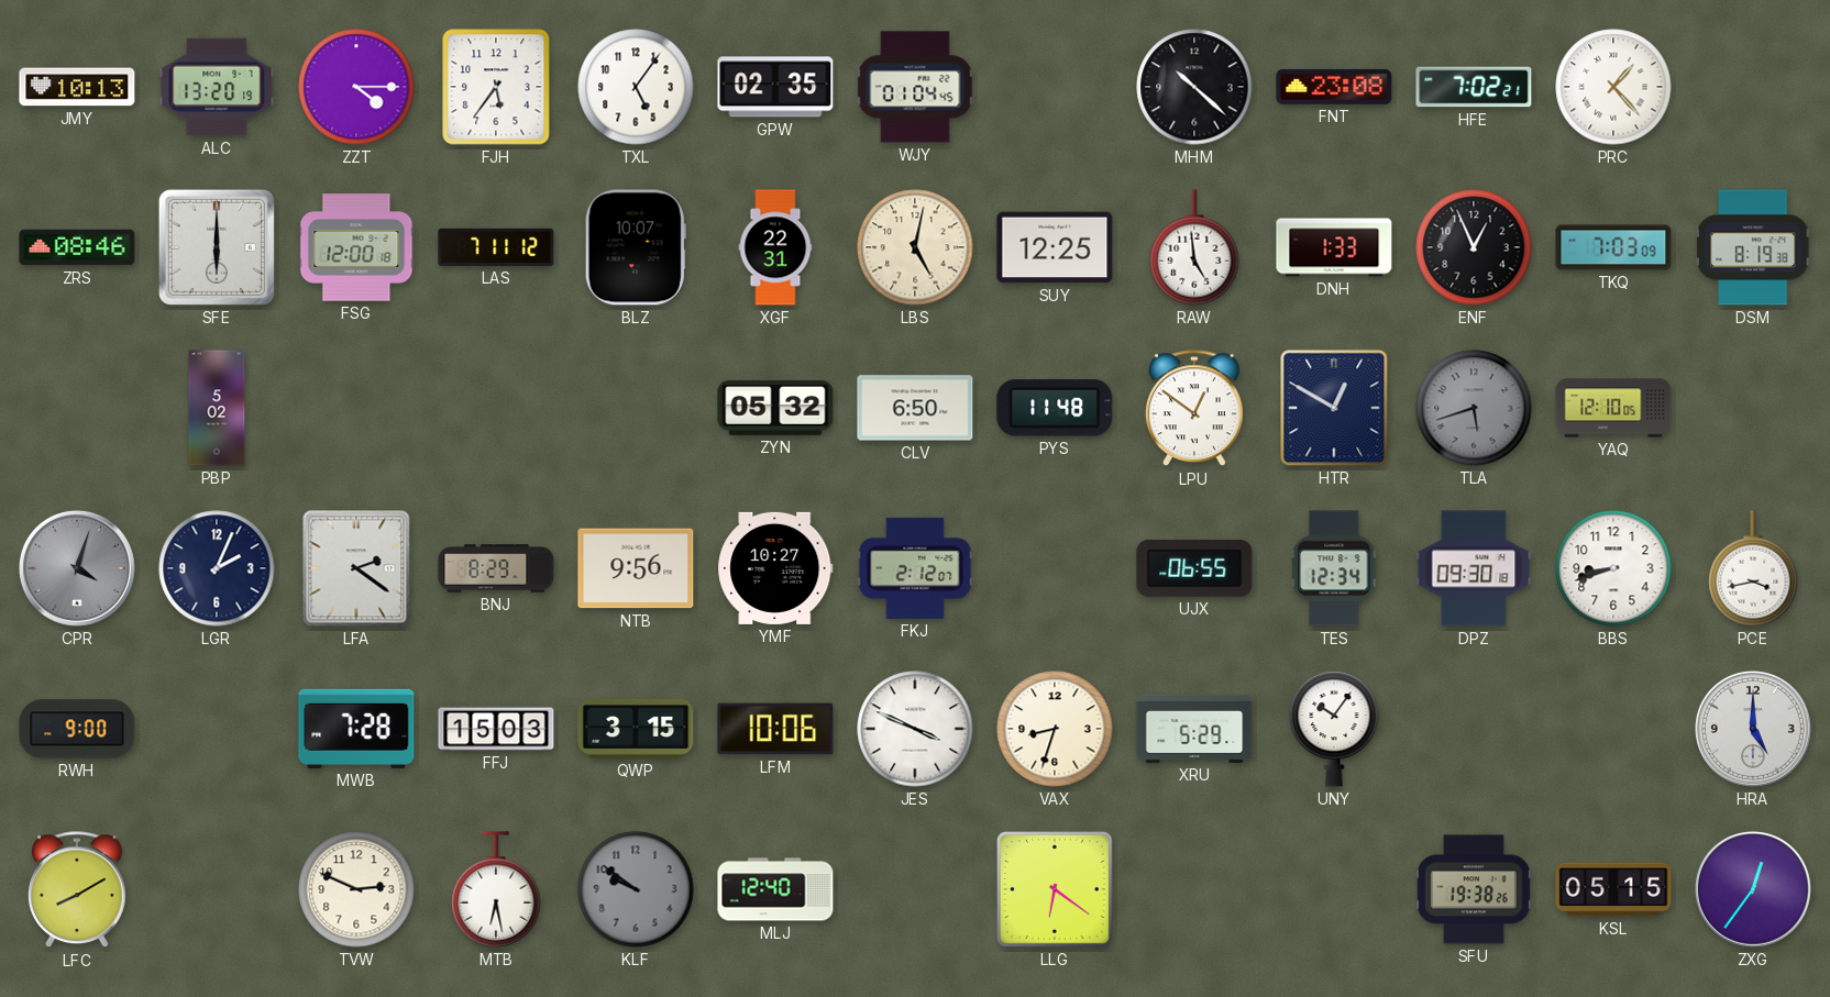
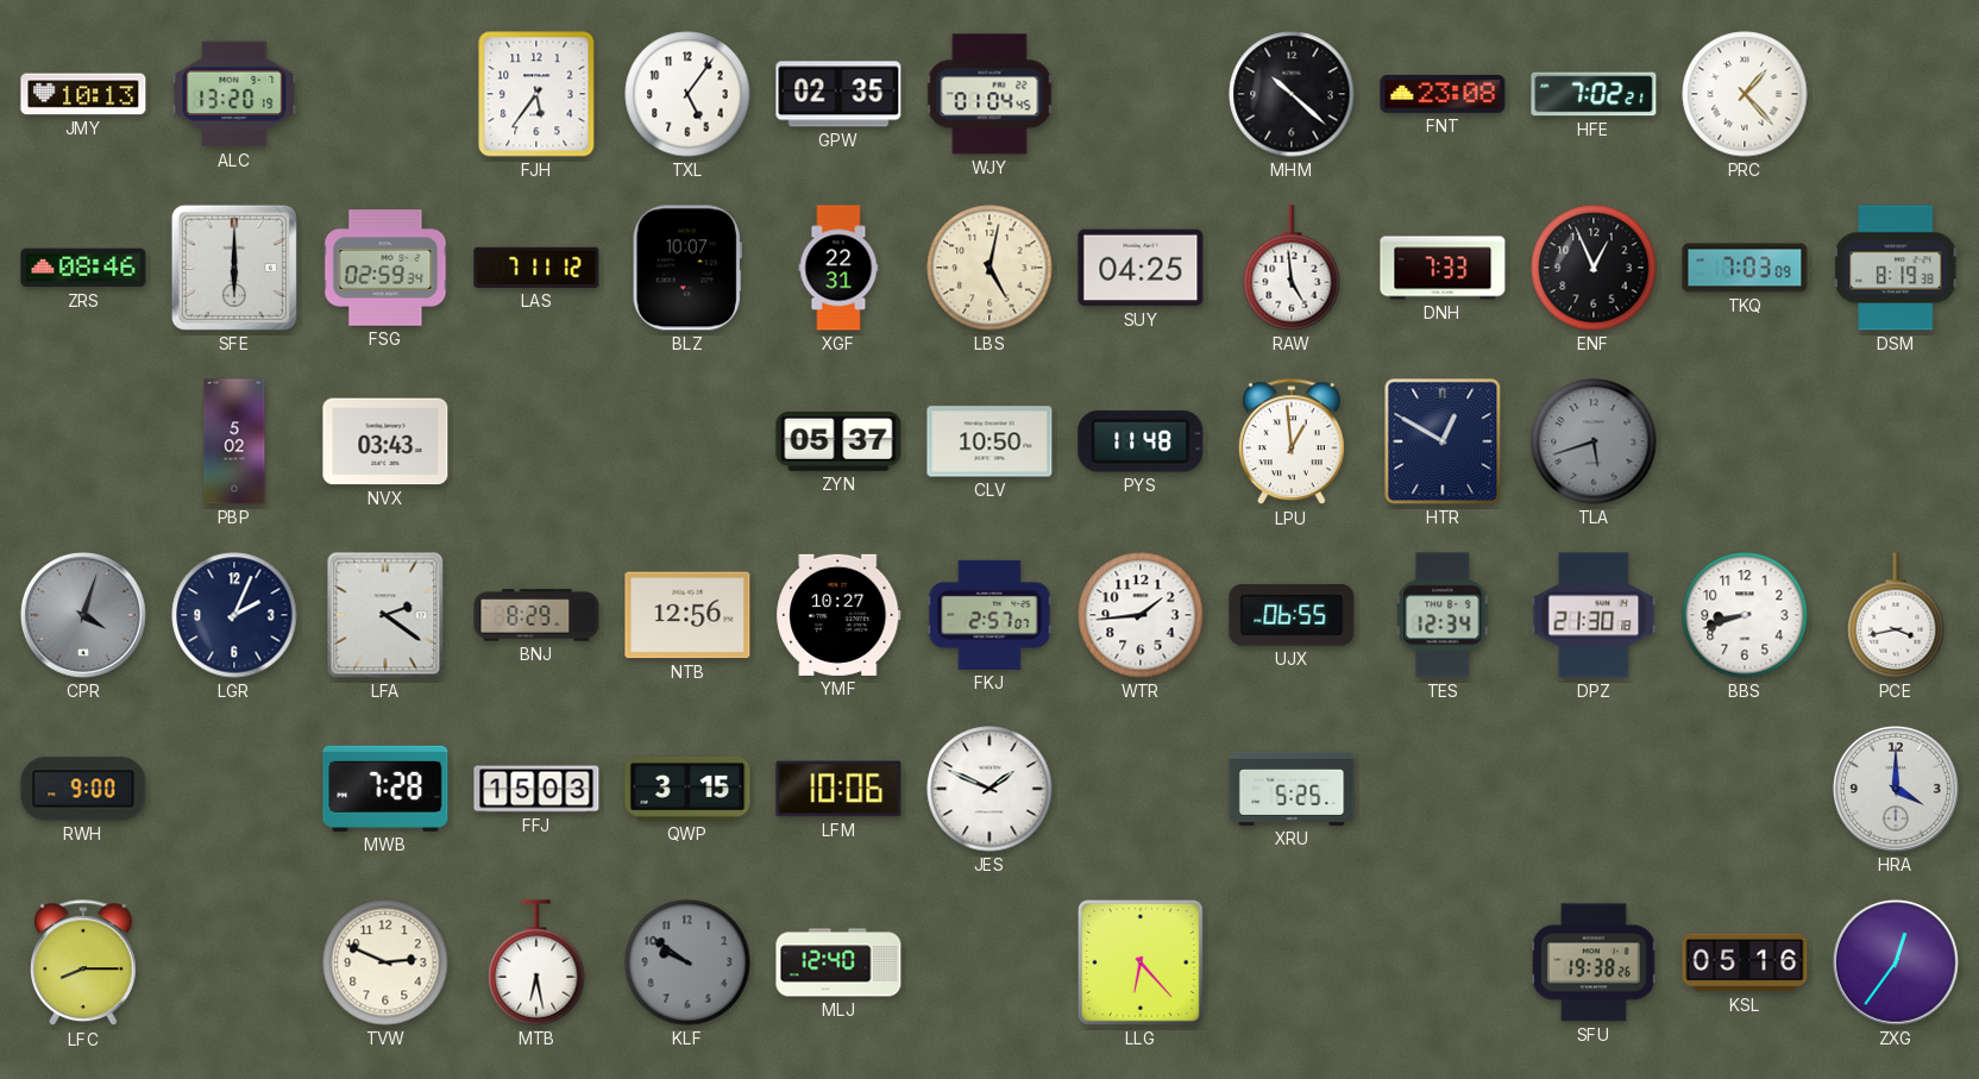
ZZT: 4:15 -> none (356, 87)
FSG: 12:00 -> 02:59 (385, 268)
SUY: 12:25 -> 04:25 (1141, 268)
DNH: 1:33 -> 7:33 (1443, 268)
NVX: none -> 03:43 (385, 441)
ZYN: 05:32 -> 05:37 (838, 441)
CLV: 6:50 -> 10:50 (989, 441)
LPU: 12:51 -> 12:59 (1292, 443)
YAQ: 12:10 -> none (1613, 408)
NTB: 9:56 -> 12:56 (687, 615)
FKJ: 2:12 -> 2:57 (989, 615)
WTR: none -> 1:44 (1141, 615)
DPZ: 09:30 -> 21:30 (1594, 615)
JES: 3:49 -> 1:49 (989, 789)
VAX: 8:33 -> none (1055, 729)
XRU: 5:29 -> 5:25 (1292, 789)
UNY: 10:06 -> none (1334, 729)
HRA: 5:00 -> 4:00 (1896, 789)
LFC: 8:10 -> 8:15 (83, 964)
LLG: 6:21 -> 6:23 (1141, 962)
KSL: 05:15 -> 05:16 (1745, 962)
